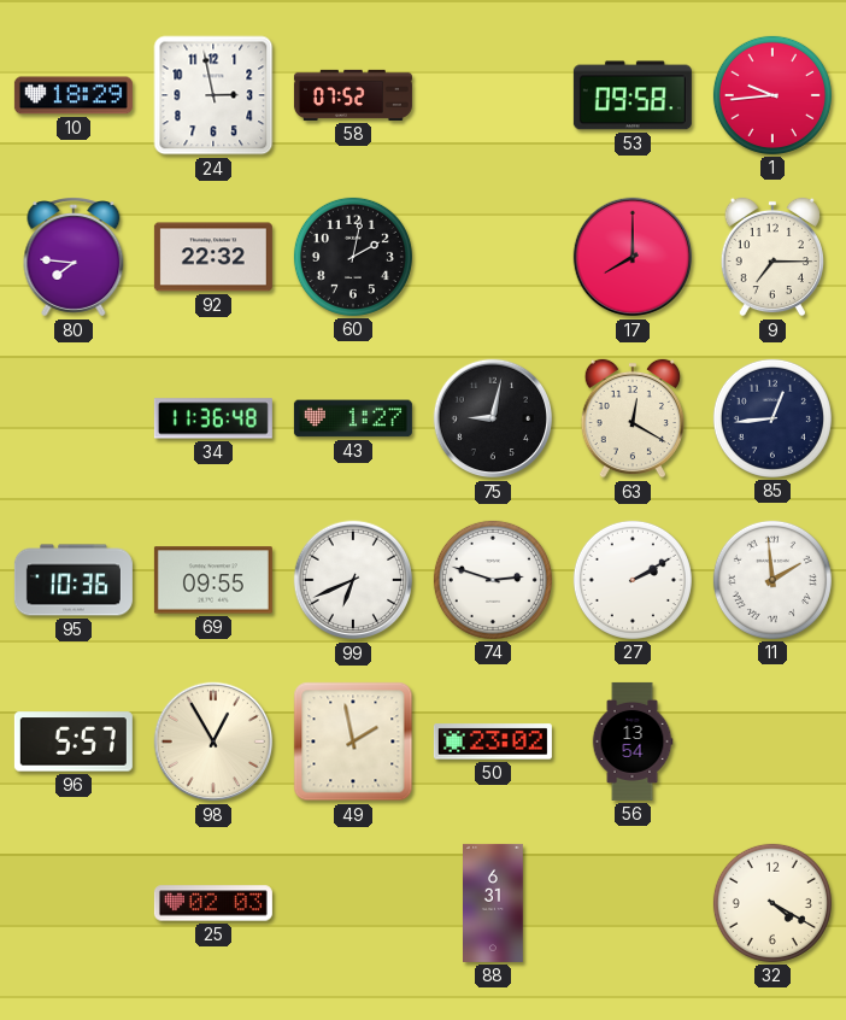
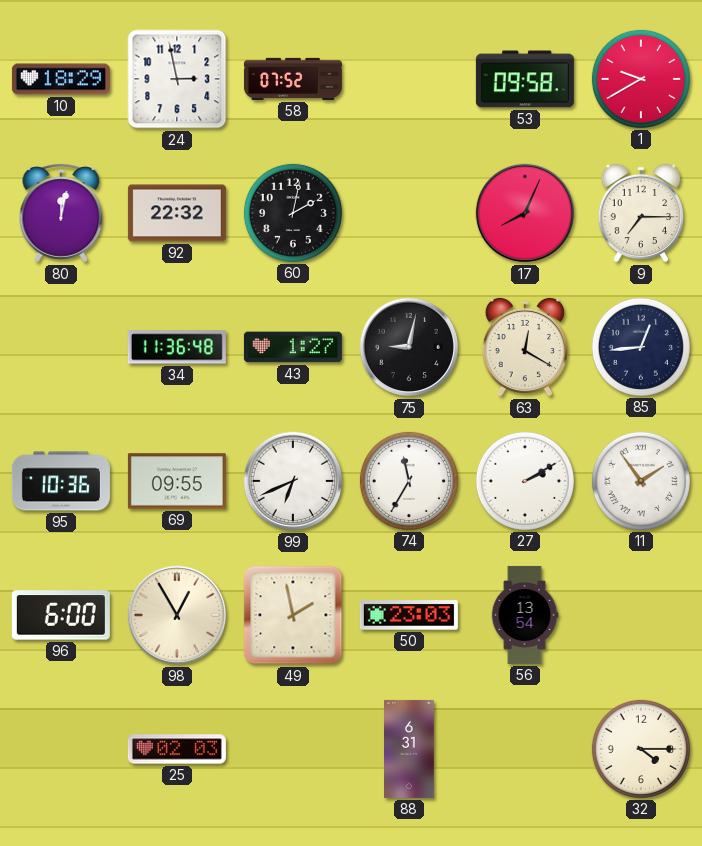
1: 9:44 -> 9:40 (641, 79)
80: 7:46 -> 12:02 (61, 213)
17: 8:00 -> 8:04 (525, 213)
74: 2:48 -> 11:35 (409, 481)
11: 1:59 -> 1:54 (641, 481)
96: 5:57 -> 6:00 (61, 615)
50: 23:02 -> 23:03 (409, 615)
32: 4:20 -> 4:15 (641, 749)
